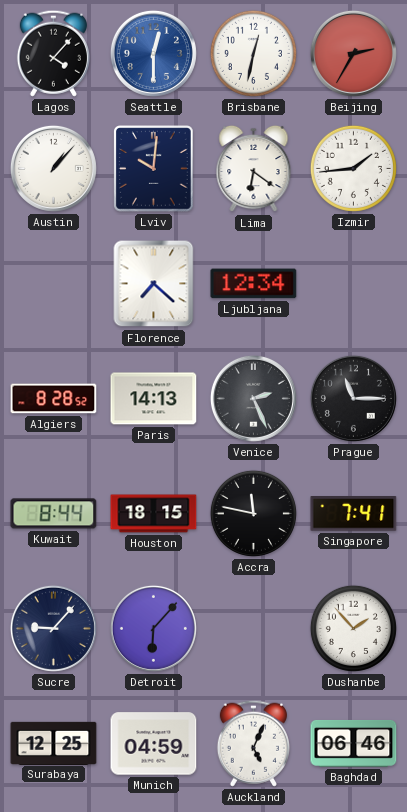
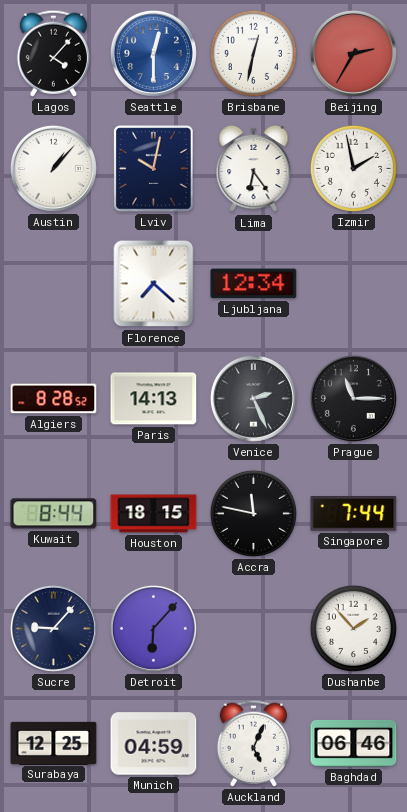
Lviv: 10:01 -> 10:02 (154, 169)
Lima: 6:21 -> 6:24 (254, 169)
Izmir: 1:44 -> 1:58 (353, 168)
Singapore: 7:41 -> 7:44 (354, 514)
